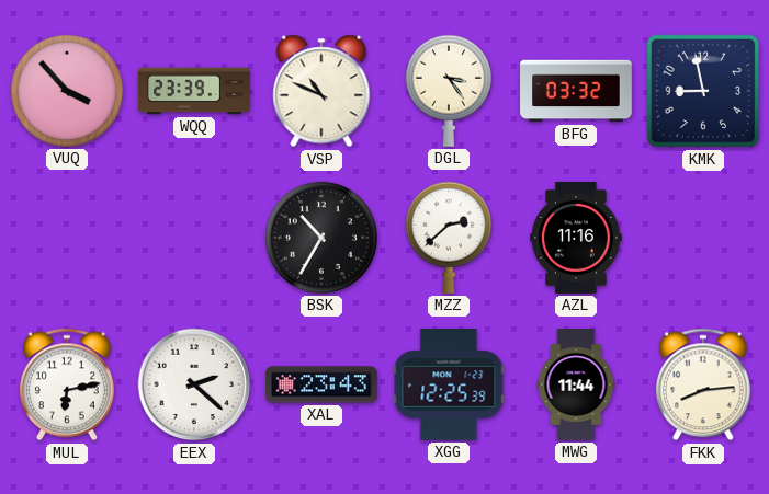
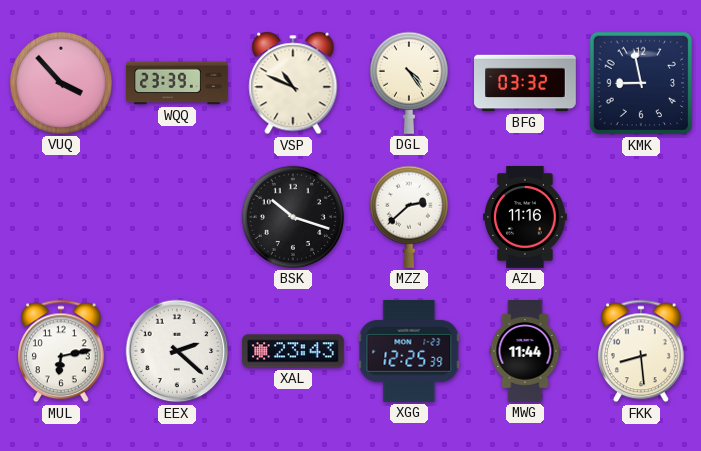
DGL: 3:24 -> 4:24 (409, 83)
BSK: 10:35 -> 10:18 (293, 217)
FKK: 8:14 -> 8:29 (642, 351)
